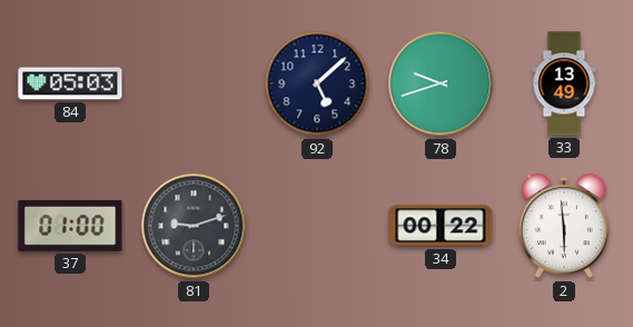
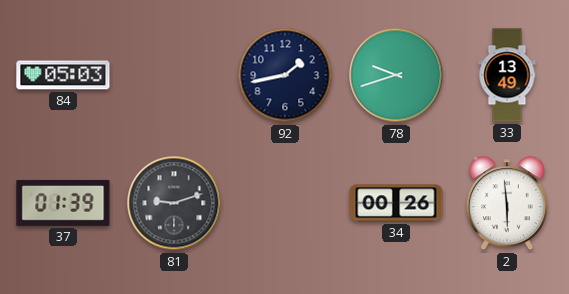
92: 5:08 -> 1:43 (285, 75)
37: 01:00 -> 01:39 (63, 203)
34: 00:22 -> 00:26 (396, 203)
